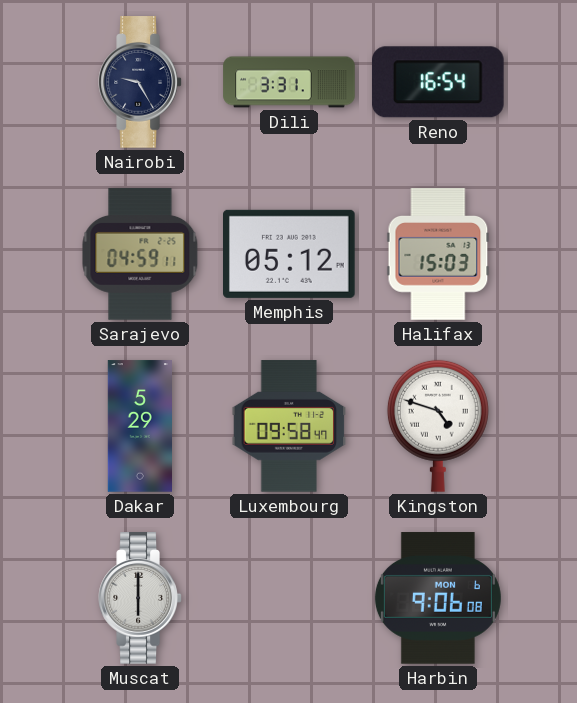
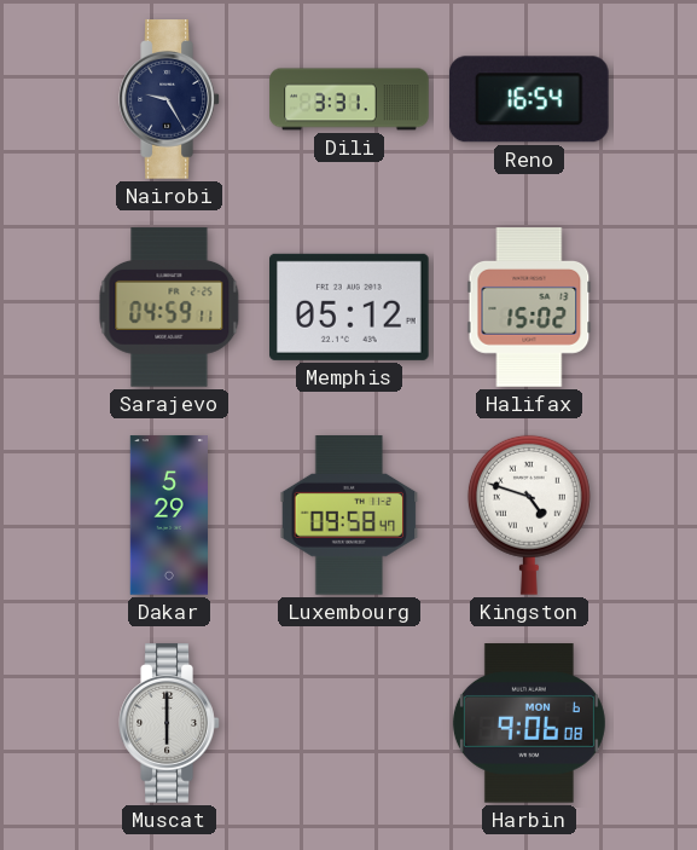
Halifax: 15:03 -> 15:02 (529, 307)
